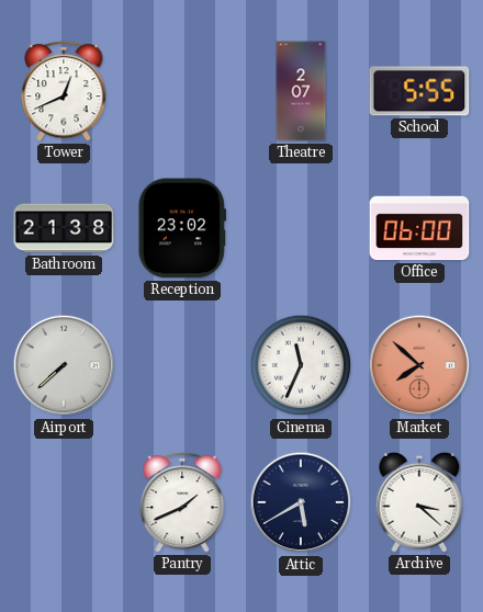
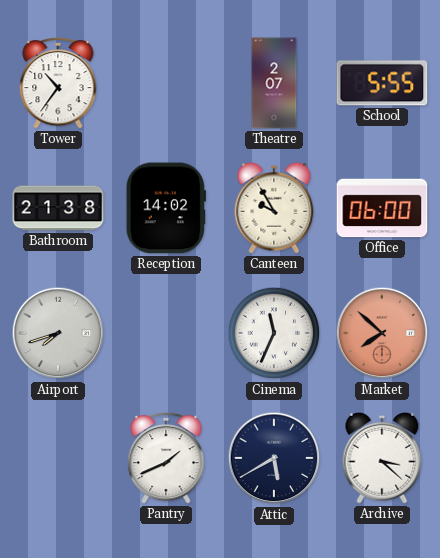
Tower: 12:41 -> 10:36 (58, 83)
Reception: 23:02 -> 14:02 (166, 208)
Canteen: none -> 9:55 (274, 208)
Airport: 7:38 -> 7:42 (58, 333)
